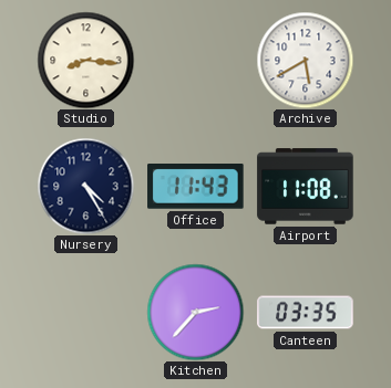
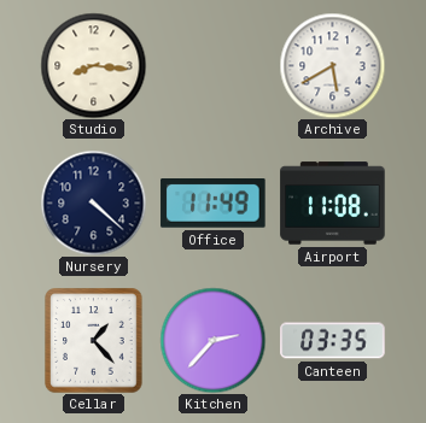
Nursery: 4:25 -> 4:22 (93, 202)
Office: 11:43 -> 11:49 (214, 204)
Cellar: none -> 1:23 (94, 341)
